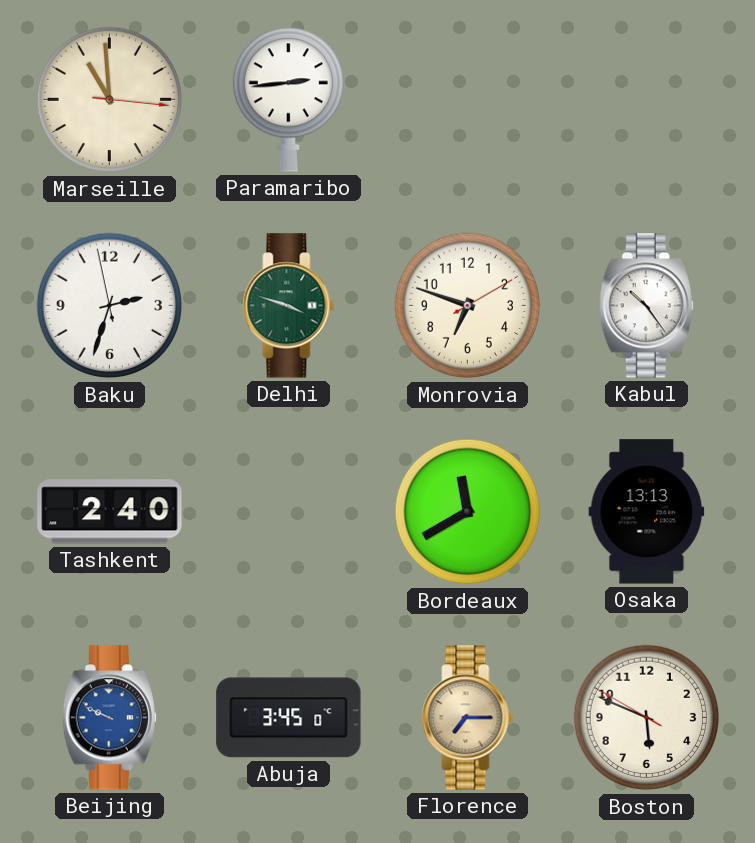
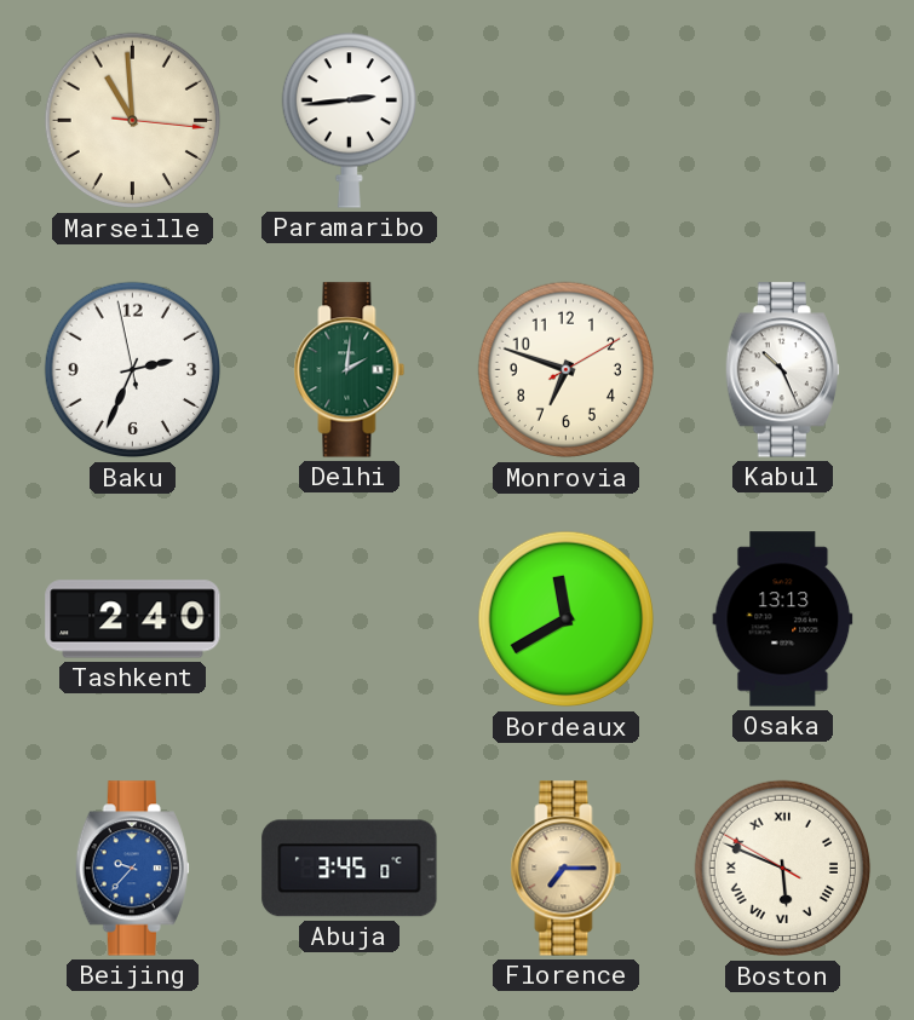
Baku: 2:32 -> 2:33 (133, 370)
Delhi: 3:48 -> 2:01 (350, 370)
Kabul: 10:24 -> 10:26 (782, 370)
Beijing: 9:49 -> 9:37 (132, 869)
Boston numerals: Arabic -> Roman (783, 869)
